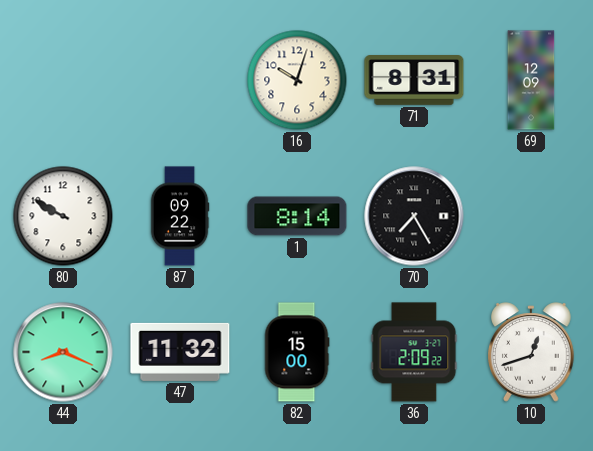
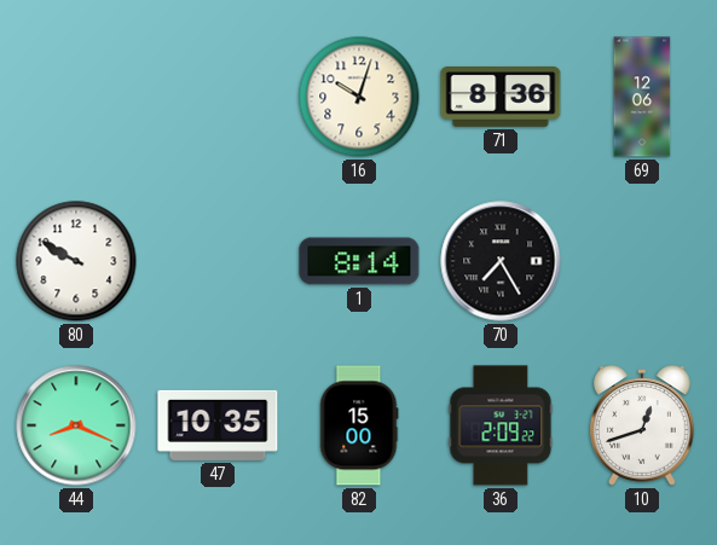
71: 8:31 -> 8:36 (501, 98)
69: 12:09 -> 12:06 (642, 97)
87: 09:22 -> none (180, 216)
47: 11:32 -> 10:35 (218, 425)
